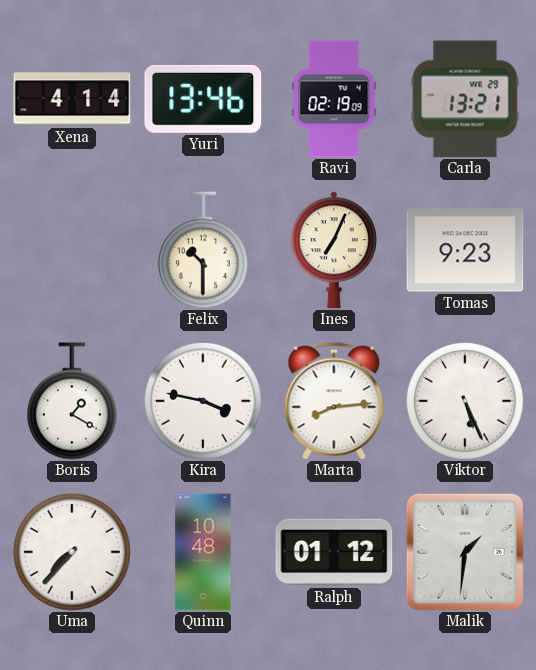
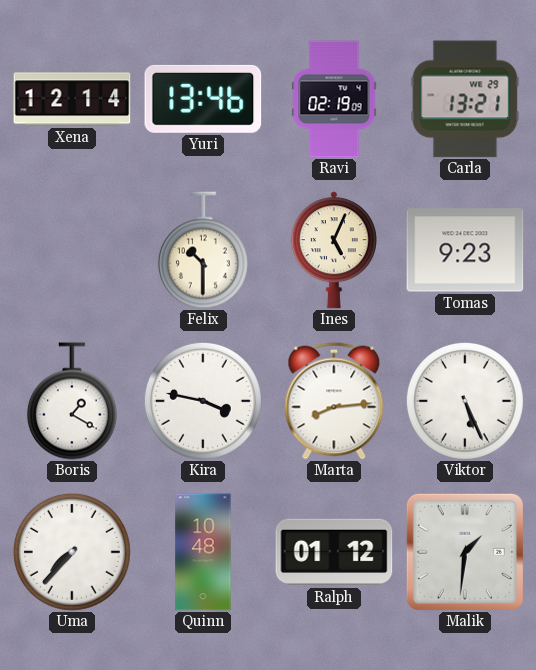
Xena: 4:14 -> 12:14 (72, 99)
Ines: 7:04 -> 5:04 (334, 250)
